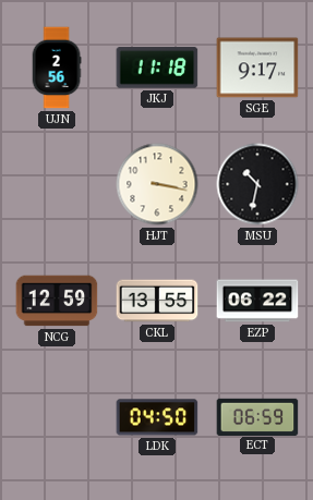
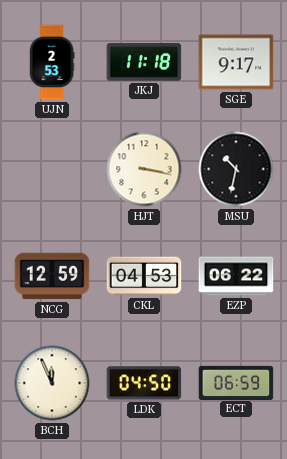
UJN: 2:56 -> 2:53 (52, 62)
CKL: 13:55 -> 04:53 (144, 276)
BCH: none -> 11:56 (52, 383)
